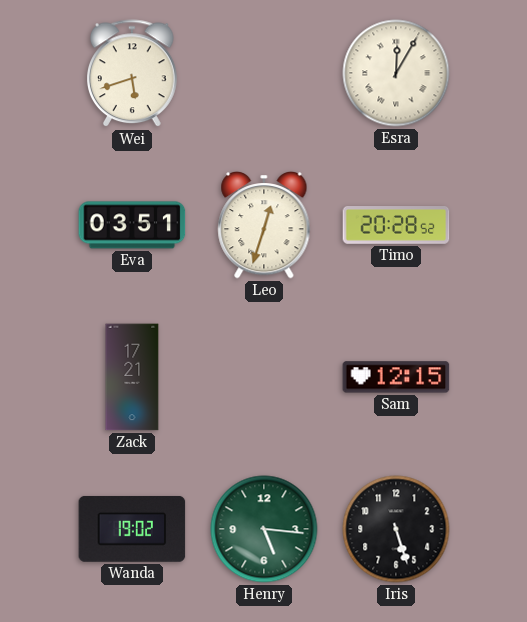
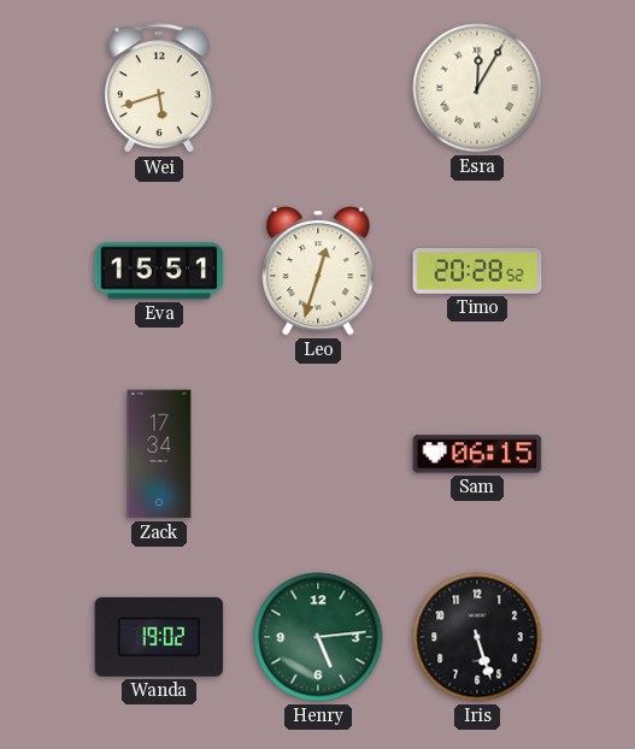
Eva: 03:51 -> 15:51 (159, 271)
Zack: 17:21 -> 17:34 (159, 454)
Sam: 12:15 -> 06:15 (477, 454)
Henry: 5:16 -> 5:14 (318, 637)
